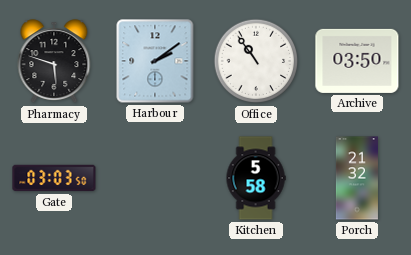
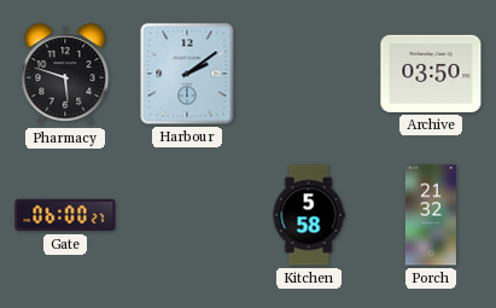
Office: 10:54 -> none (256, 61)
Gate: 03:03 -> 06:00 (65, 215)
